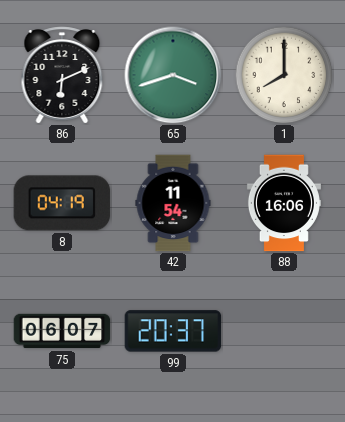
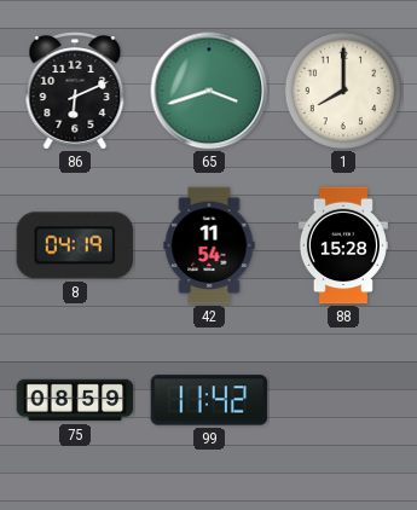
88: 16:06 -> 15:28 (343, 245)
75: 06:07 -> 08:59 (75, 400)
99: 20:37 -> 11:42 (209, 400)
